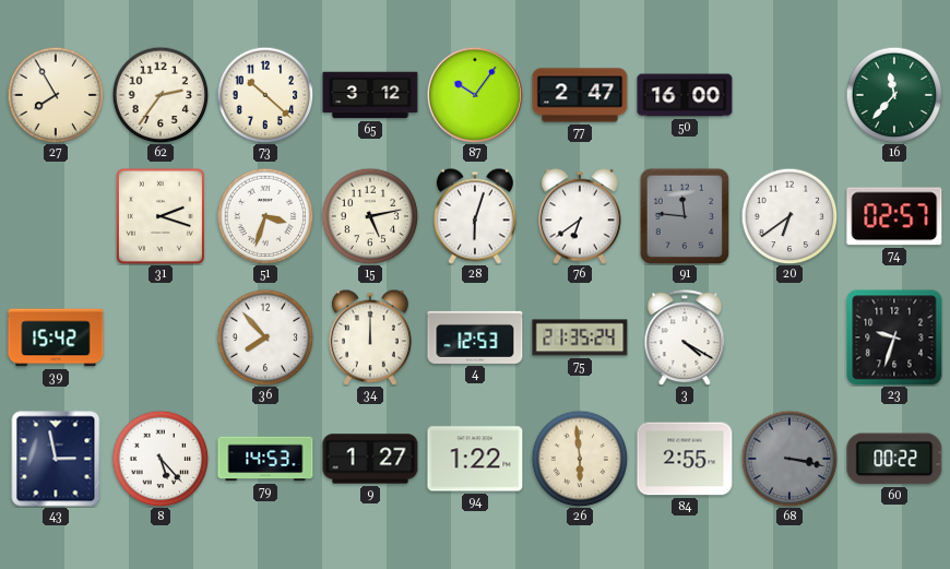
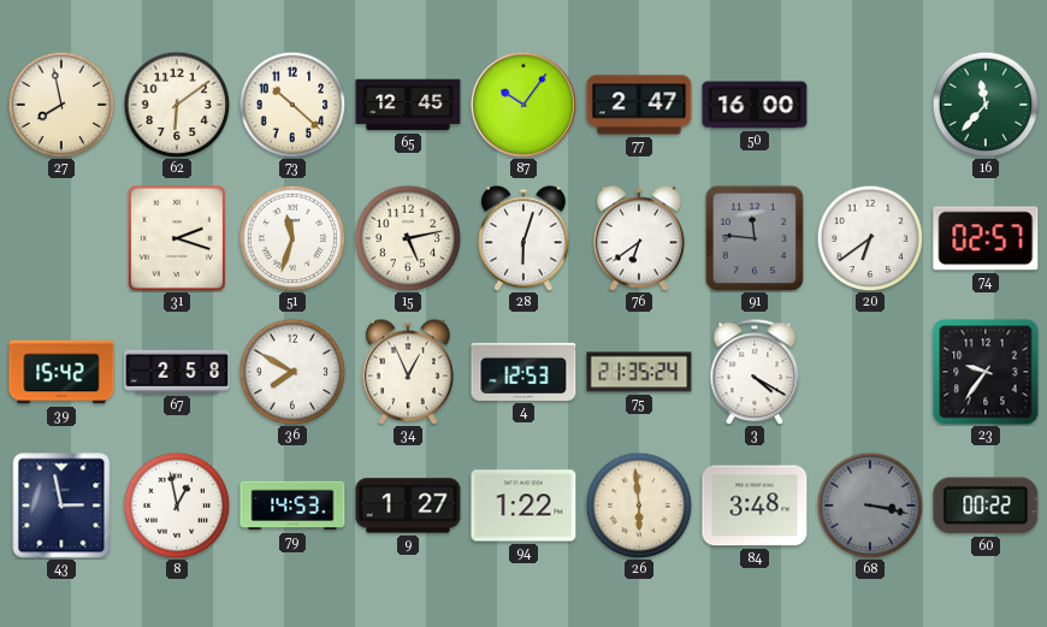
27: 7:55 -> 7:58 (61, 105)
62: 2:36 -> 6:09 (177, 105)
65: 3:12 -> 12:45 (408, 105)
51: 3:33 -> 11:33 (292, 238)
67: none -> 2:58 (177, 372)
36: 7:53 -> 7:50 (292, 372)
34: 12:00 -> 12:56 (408, 372)
23: 9:33 -> 9:36 (986, 372)
8: 5:23 -> 12:58 (177, 505)
84: 2:55 -> 3:48 (755, 505)
